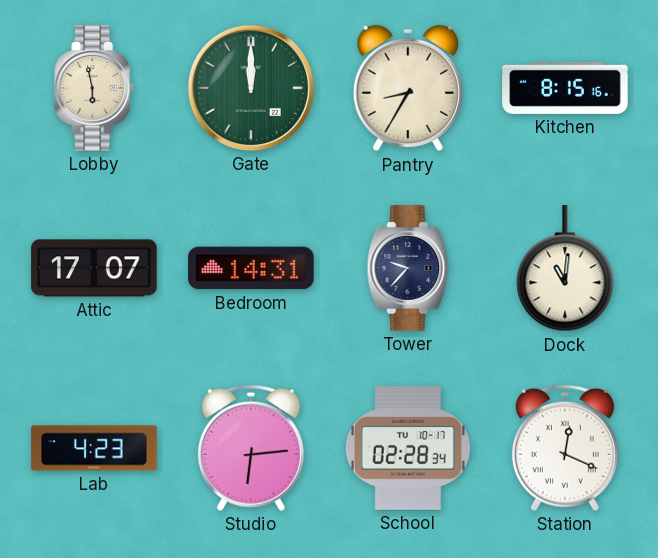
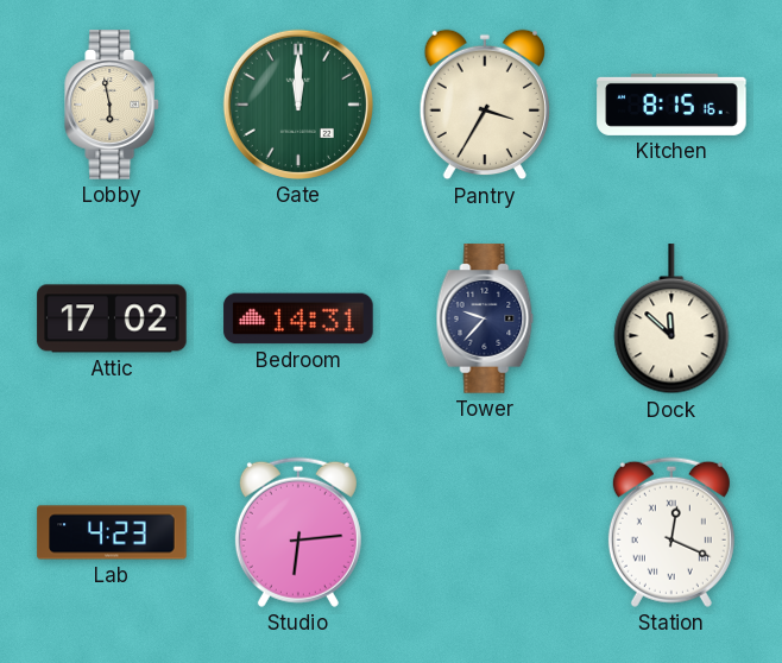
Pantry: 8:35 -> 3:35 (484, 105)
Attic: 17:07 -> 17:02 (112, 318)
Dock: 11:01 -> 11:52 (671, 320)
School: 02:28 -> none (408, 449)
